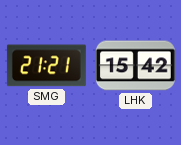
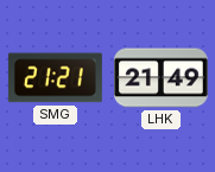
LHK: 15:42 -> 21:49 (160, 78)
